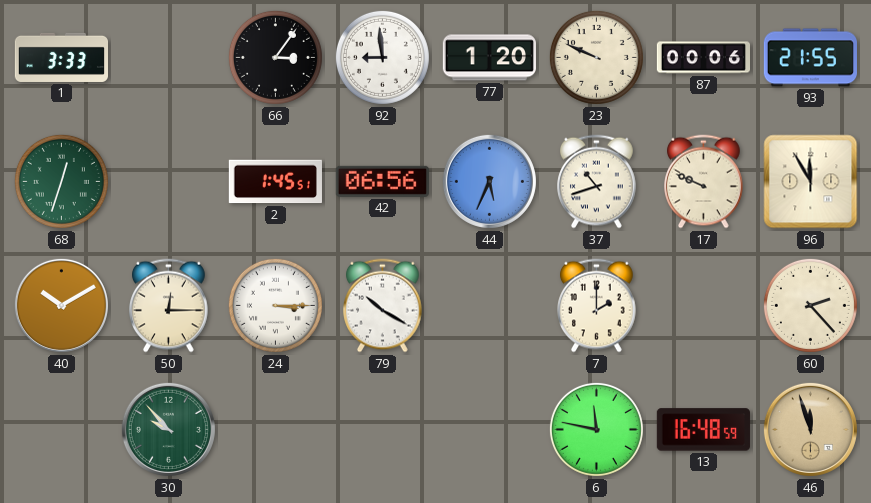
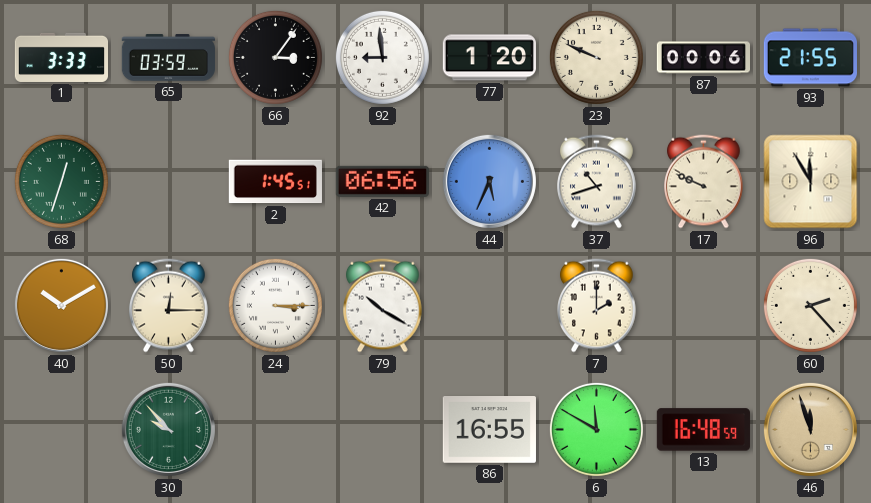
65: none -> 03:59 (168, 58)
86: none -> 16:55 (489, 430)
6: 11:47 -> 11:50 (596, 429)
